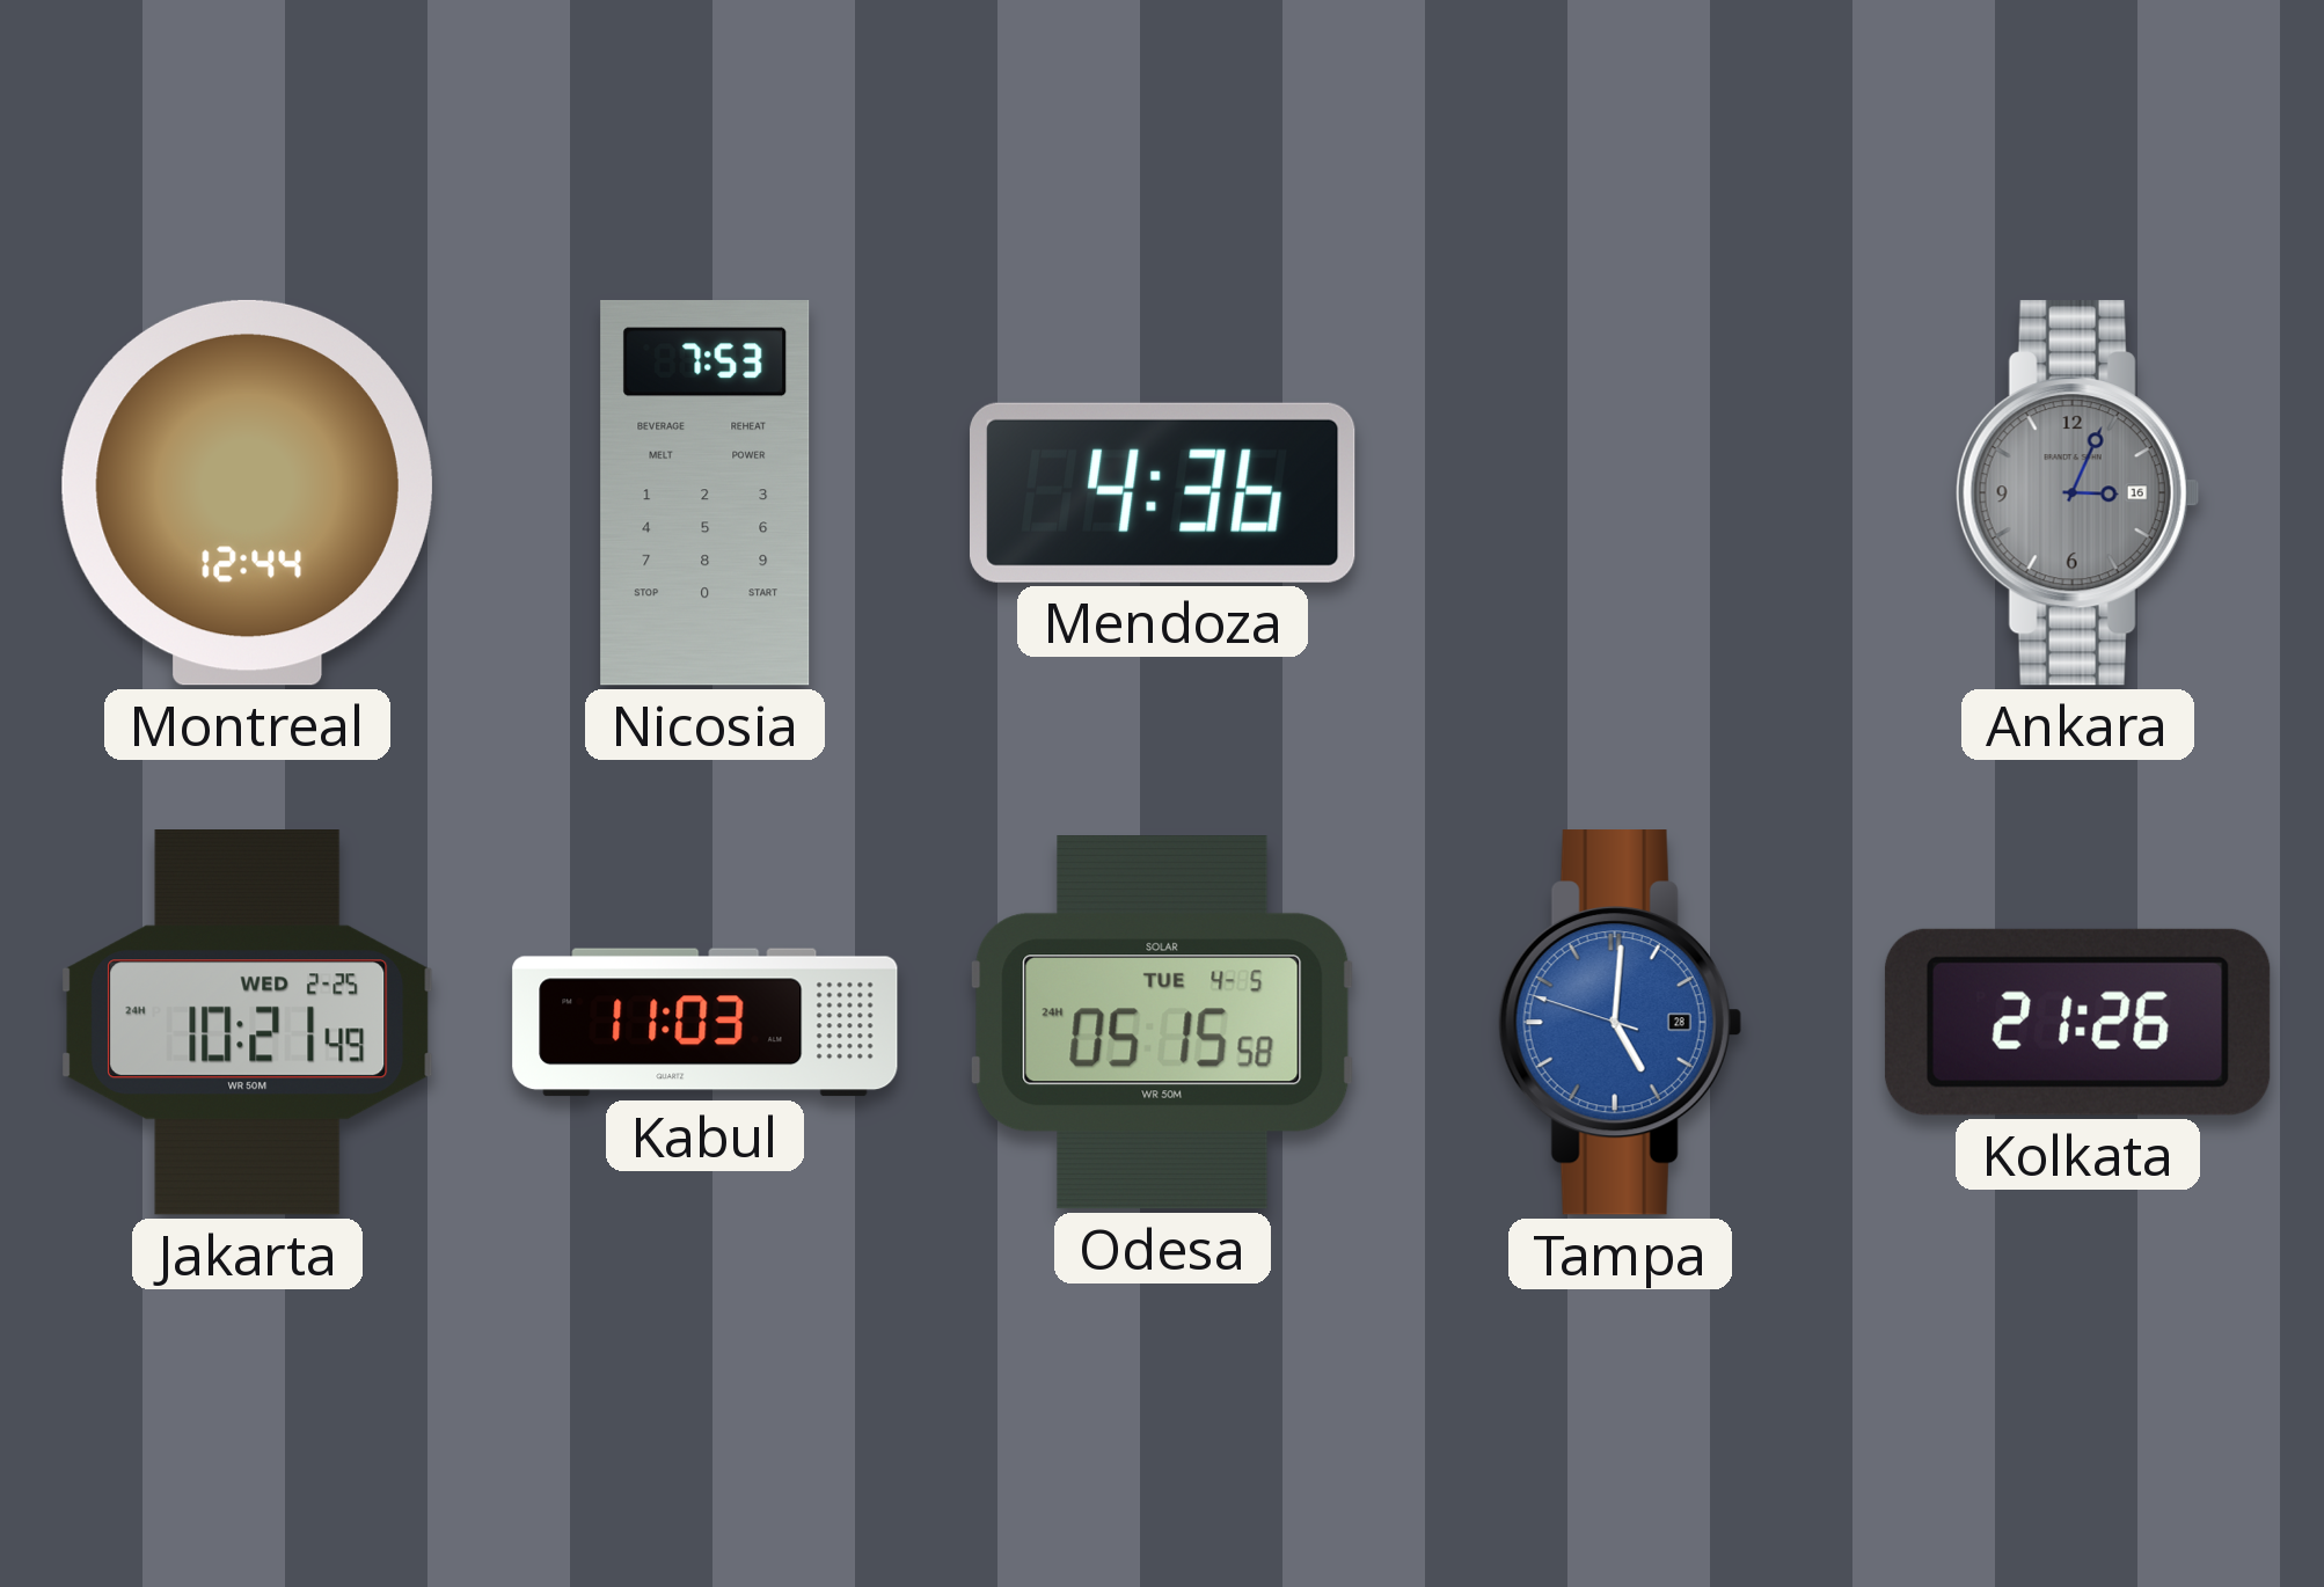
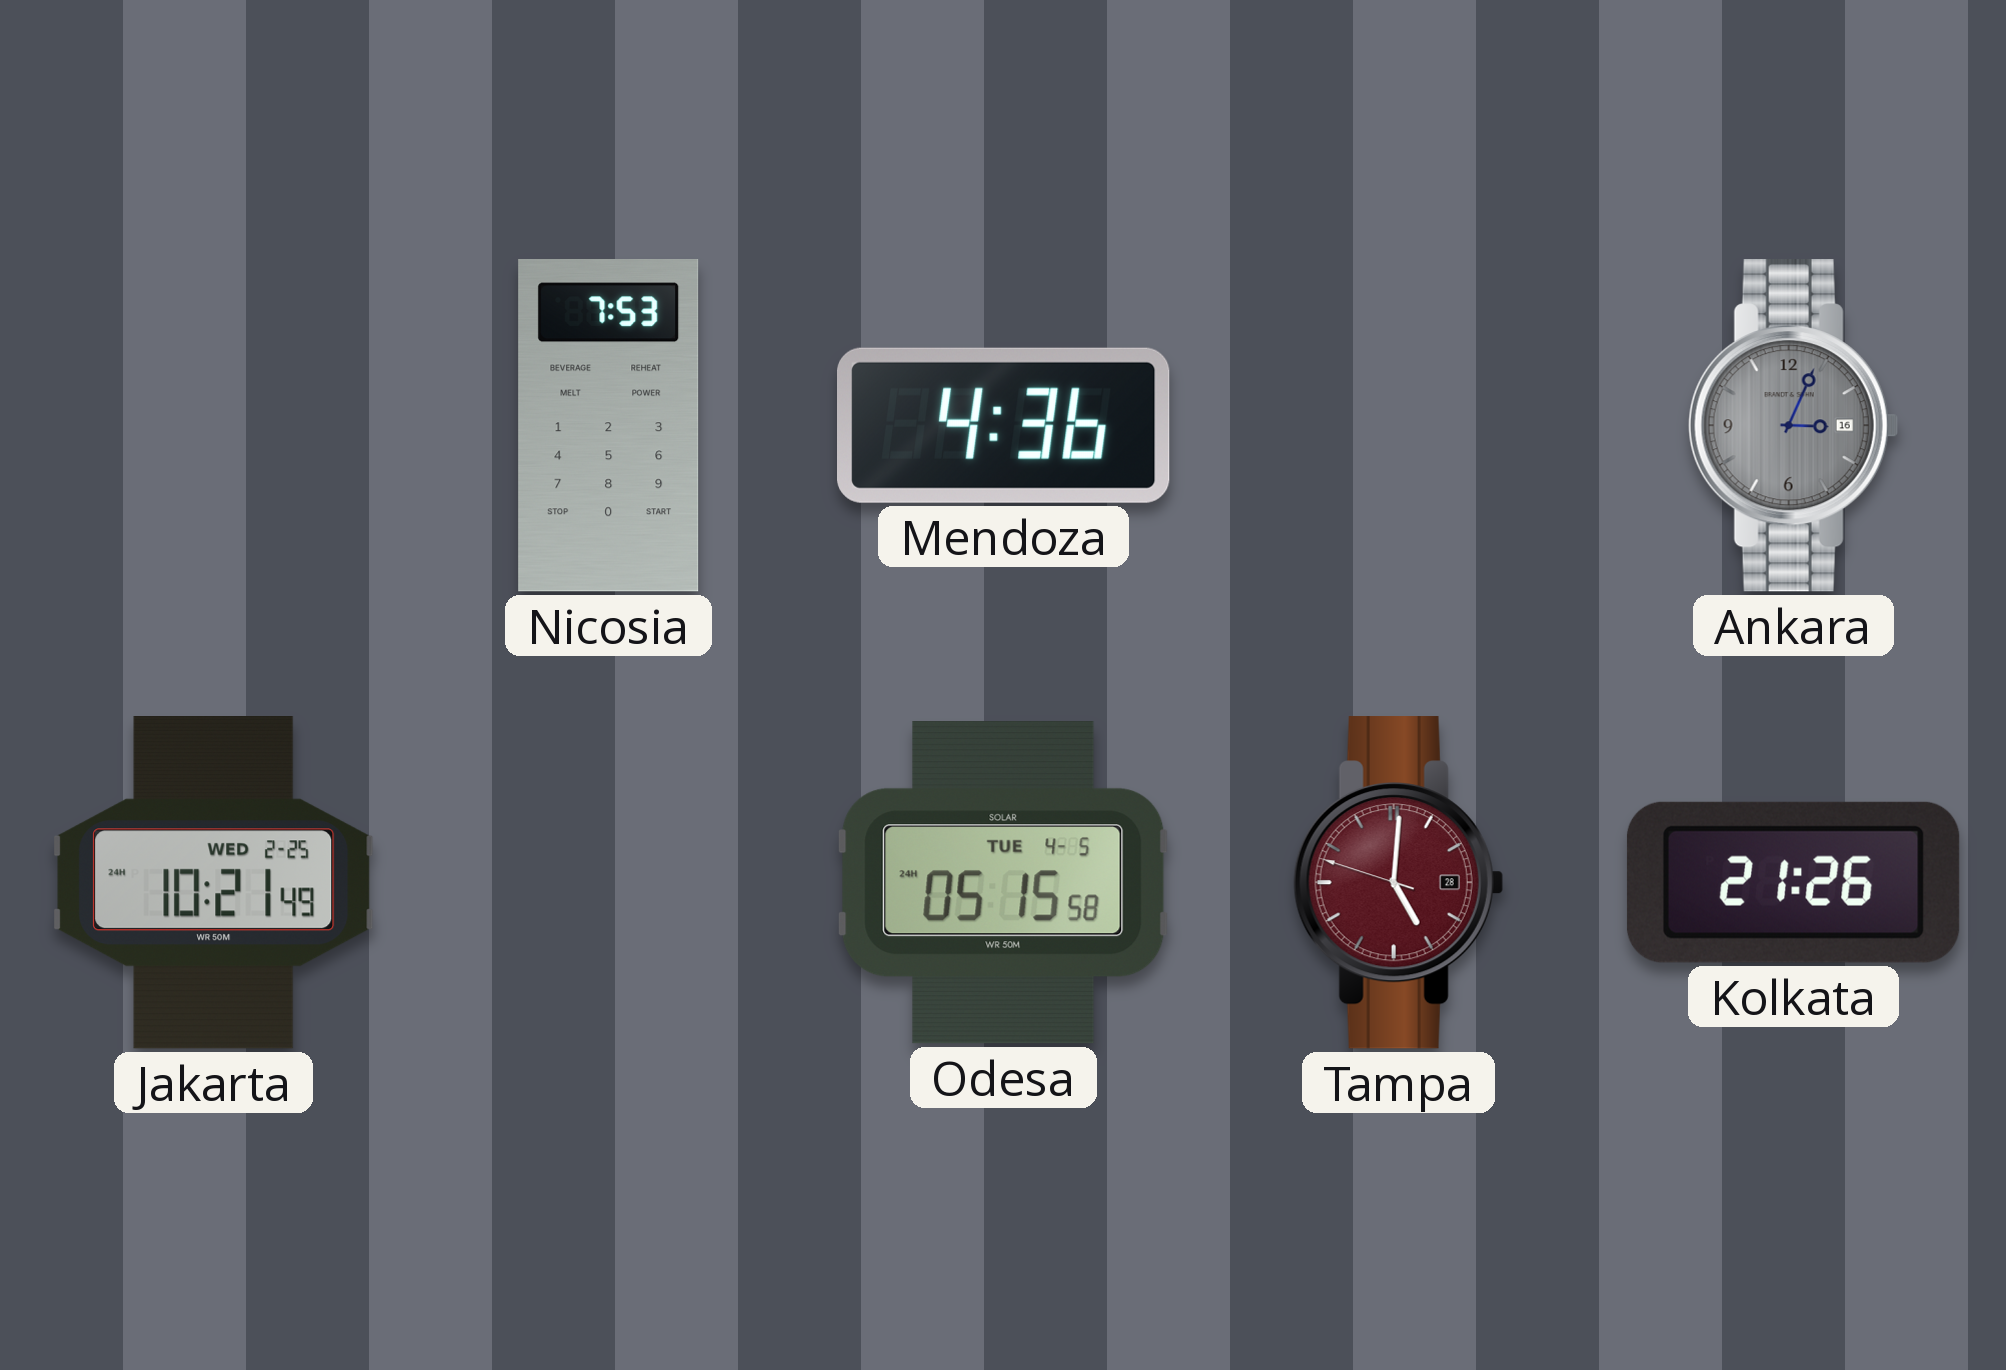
Montreal: 12:44 -> none (247, 492)
Kabul: 11:03 -> none (706, 1023)
Tampa dial: blue -> burgundy (1398, 883)
